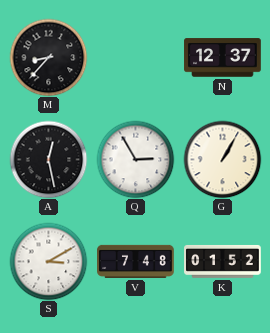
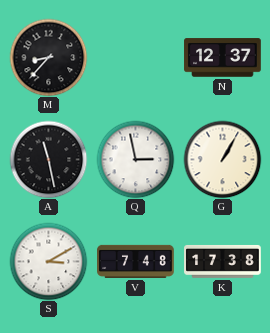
A: 12:28 -> 11:28 (48, 159)
Q: 2:55 -> 2:58 (135, 159)
K: 01:52 -> 17:38 (223, 262)
